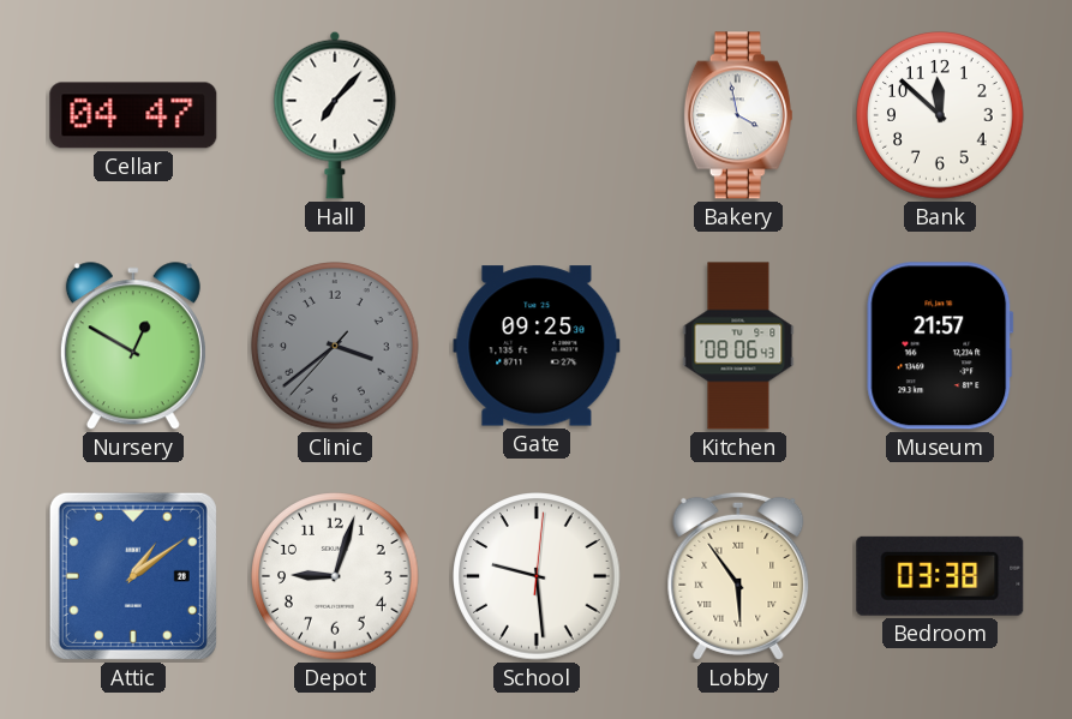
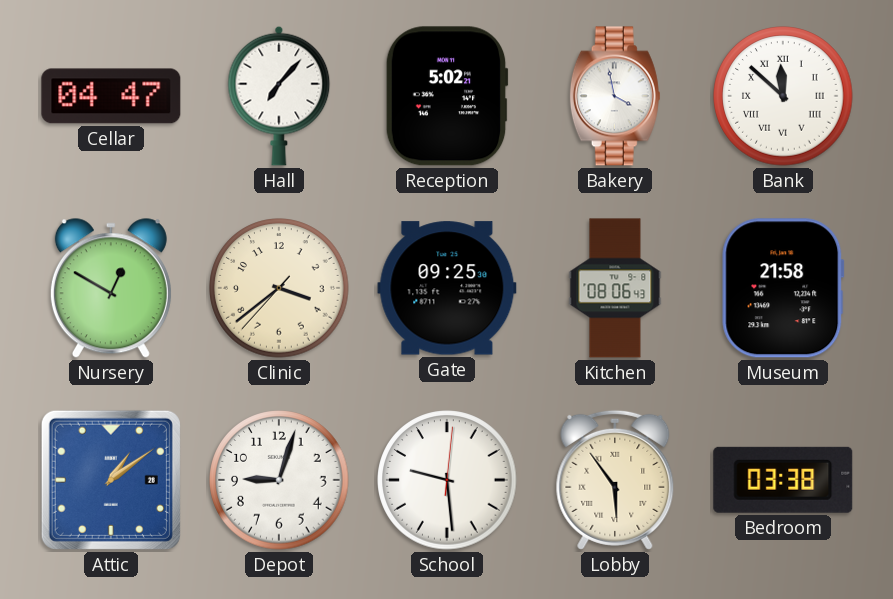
Reception: none -> 5:02 (447, 96)
Bank numerals: Arabic -> Roman (783, 96)
Clinic dial: grey -> cream (279, 288)
Museum: 21:57 -> 21:58 (783, 288)
